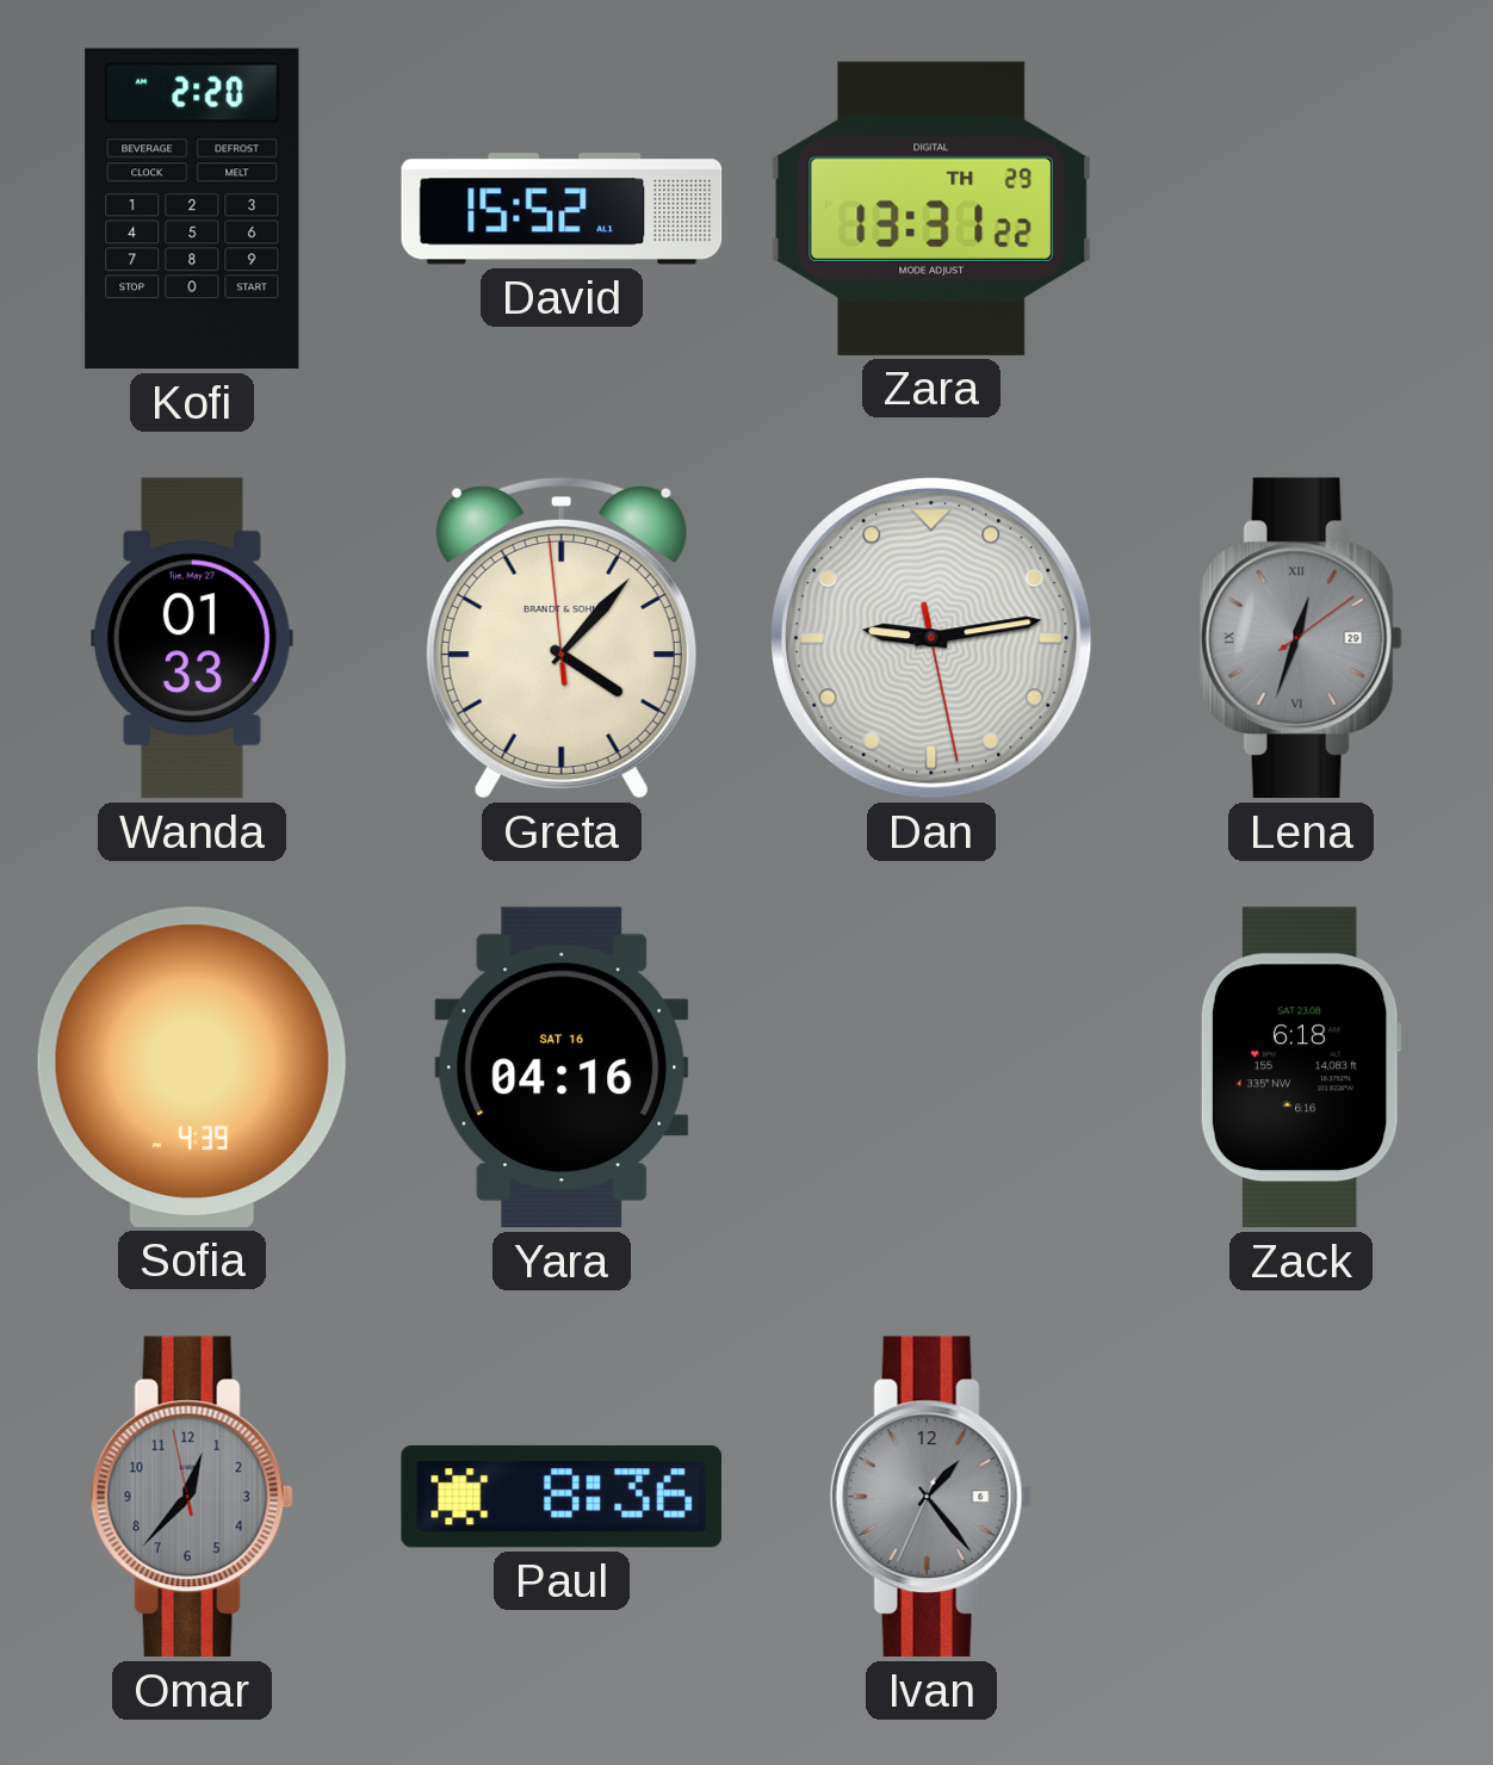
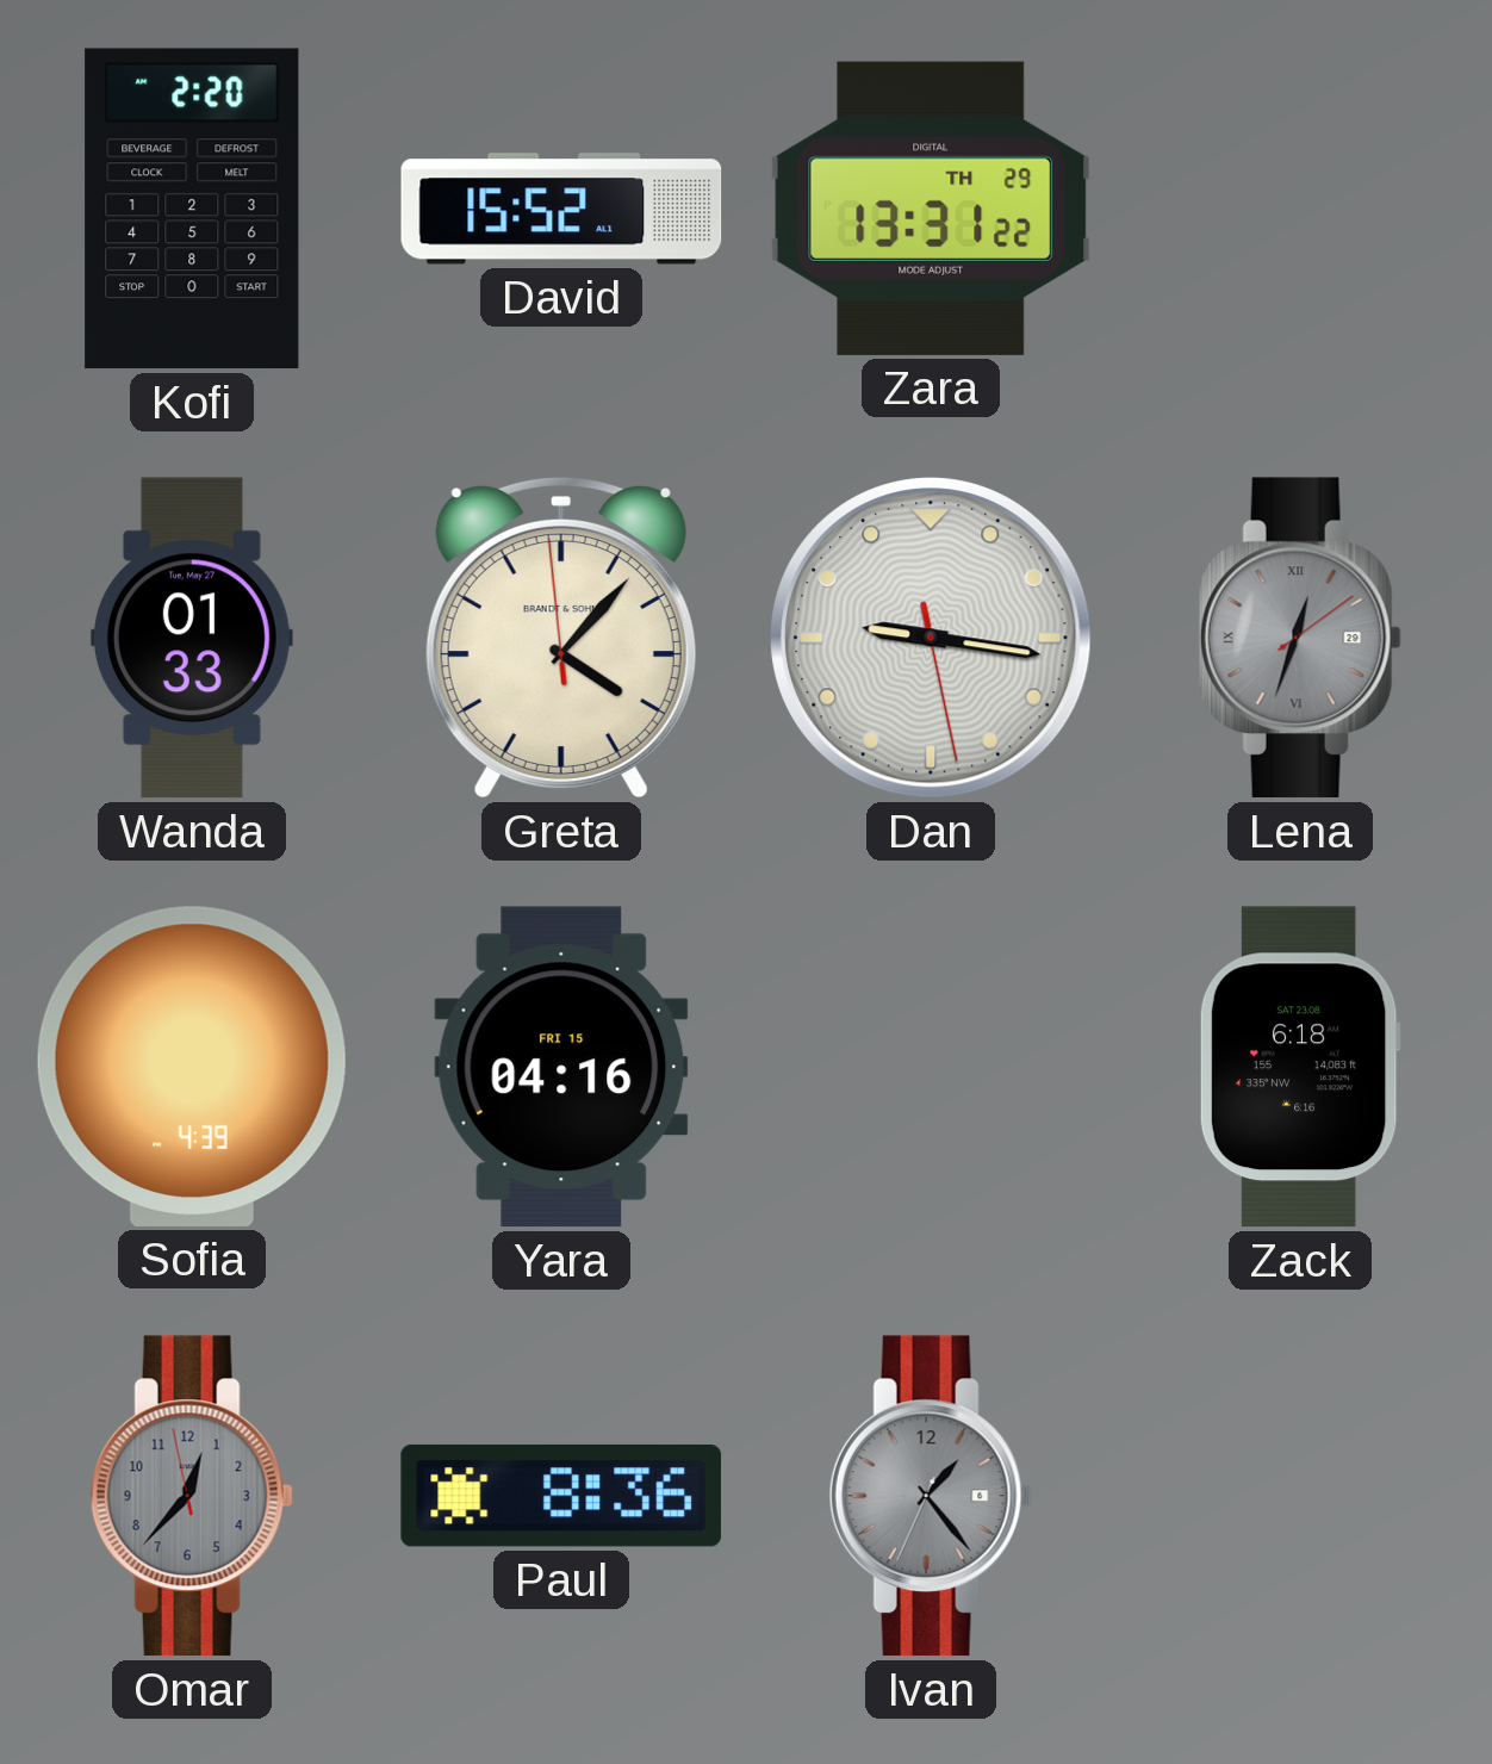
Dan: 9:13 -> 9:16 (931, 638)
Yara date: SAT 16 -> FRI 15 (561, 1067)
